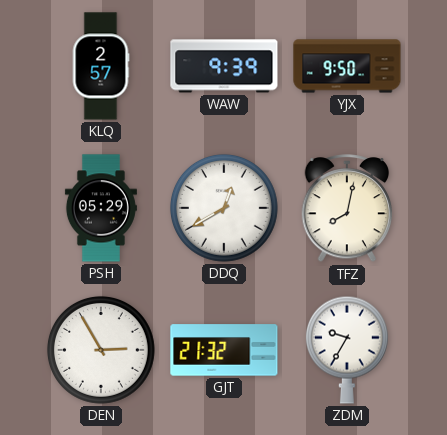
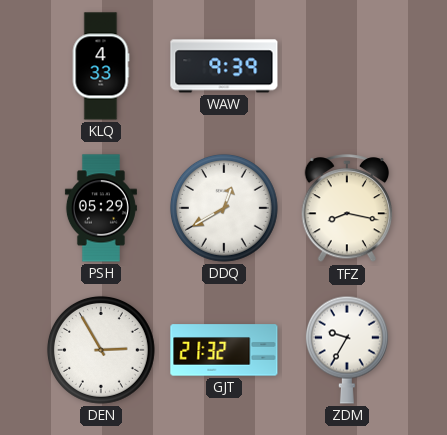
KLQ: 2:57 -> 4:33 (101, 66)
YJX: 9:50 -> none (347, 66)
TFZ: 8:02 -> 8:17 (347, 209)
